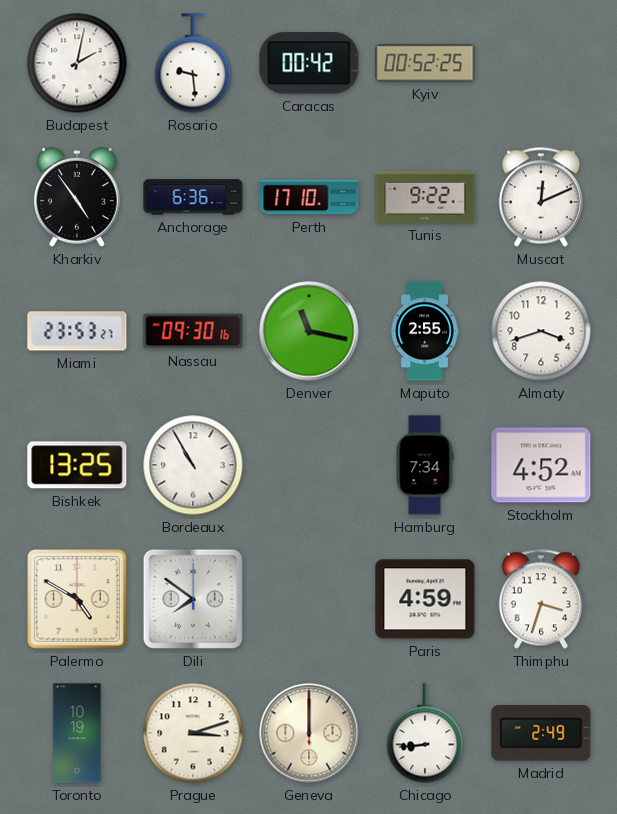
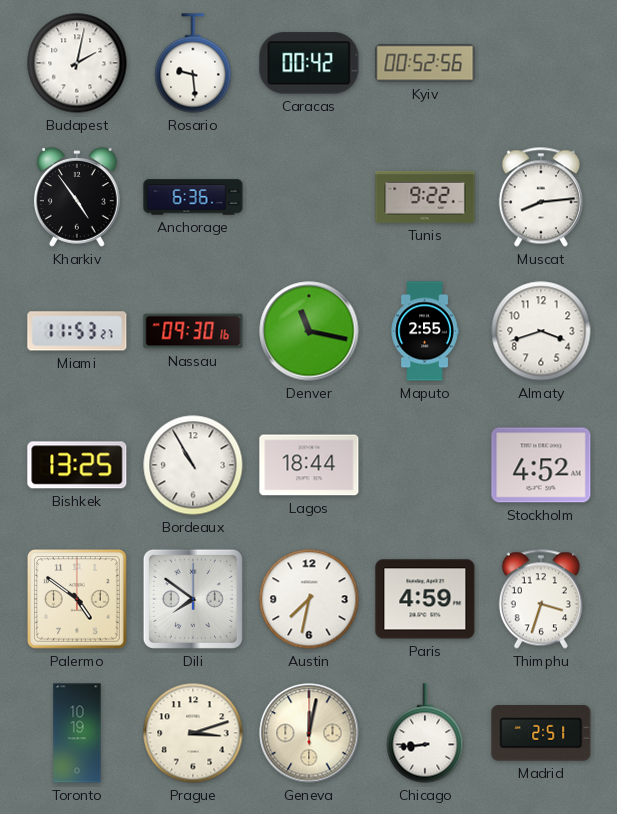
Kyiv: 00:52:25 -> 00:52:56 (425, 63)
Perth: 17:10 -> none (309, 197)
Muscat: 12:11 -> 8:14 (541, 197)
Miami: 23:53 -> 11:53 (77, 331)
Lagos: none -> 18:44 (309, 465)
Hamburg: 7:34 -> none (425, 465)
Palermo: 4:50 -> 4:51 (78, 600)
Austin: none -> 7:32 (309, 599)
Geneva: 12:00 -> 12:02 (309, 733)
Madrid: 2:49 -> 2:51 (541, 733)
